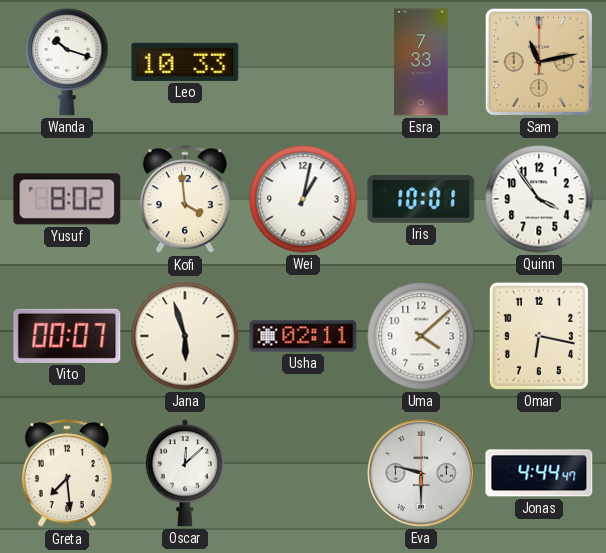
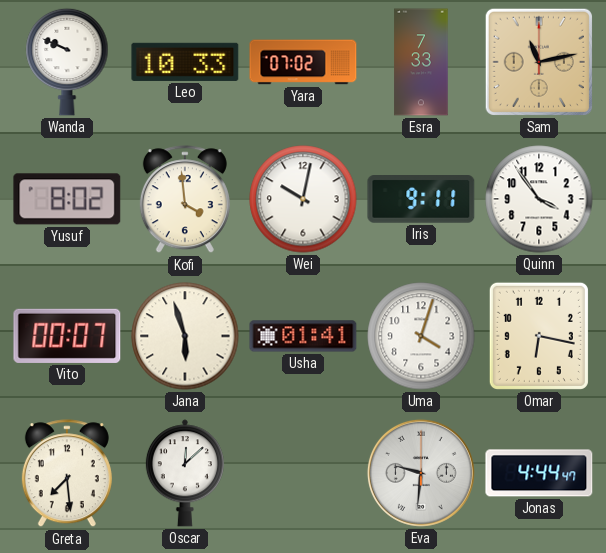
Wanda: 10:18 -> 9:49 (67, 62)
Yara: none -> 07:02 (303, 62)
Wei: 1:02 -> 10:02 (303, 199)
Iris: 10:01 -> 9:11 (421, 200)
Usha: 02:11 -> 01:41 (303, 336)
Uma: 4:08 -> 4:03 (421, 336)
Eva: 9:30 -> 9:31 (421, 473)
